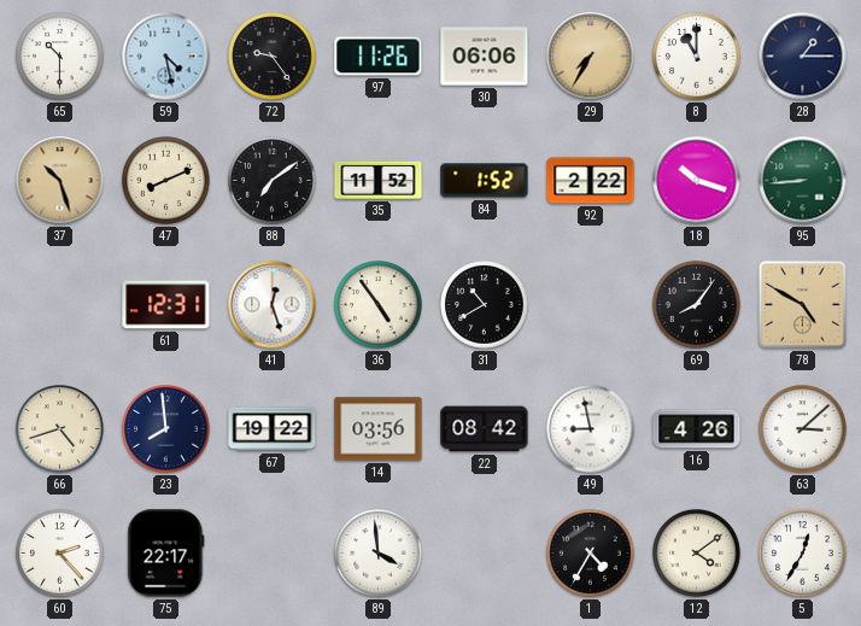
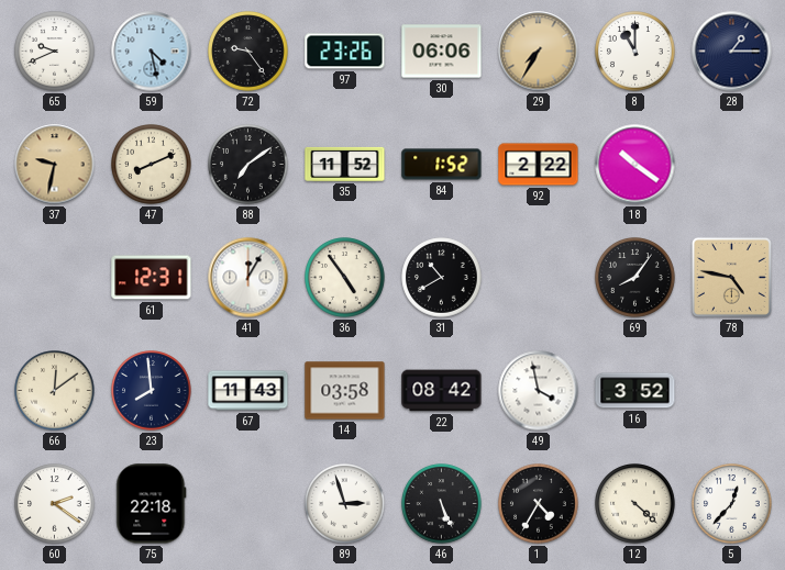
65: 10:30 -> 9:41 (55, 52)
97: 11:26 -> 23:26 (345, 52)
37: 10:27 -> 9:32 (55, 165)
18: 10:18 -> 10:21 (635, 165)
95: 8:44 -> none (803, 181)
41: 12:27 -> 12:05 (248, 278)
78: 4:50 -> 4:47 (731, 277)
66: 4:42 -> 12:09 (55, 391)
67: 19:22 -> 11:43 (248, 391)
14: 03:56 -> 03:58 (345, 391)
49: 8:58 -> 3:58 (539, 391)
16: 4:26 -> 3:52 (635, 391)
63: 3:08 -> none (803, 429)
60: 2:23 -> 2:21 (55, 504)
75: 22:17 -> 22:18 (152, 504)
89: 3:59 -> 2:57 (345, 504)
46: none -> 5:26 (442, 504)
12: 4:09 -> 4:22 (635, 504)
5: 12:35 -> 12:37 (732, 504)
